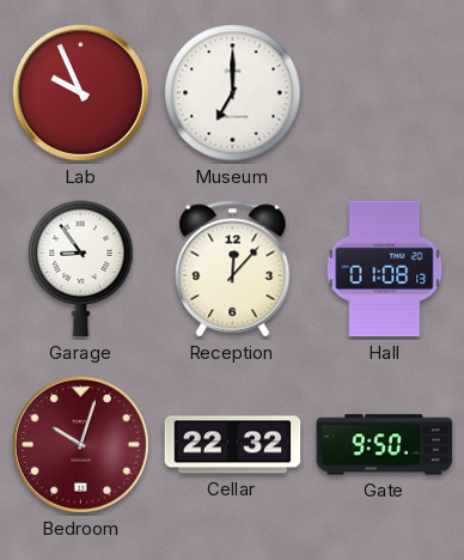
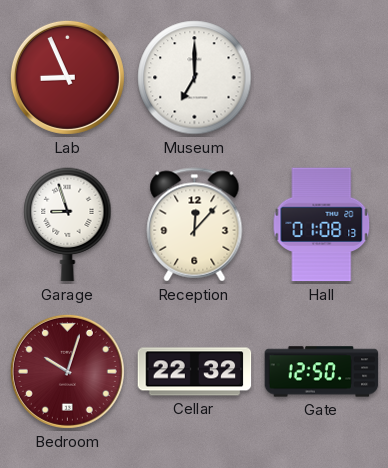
Lab: 9:56 -> 8:56 (67, 77)
Garage: 8:54 -> 8:57 (68, 225)
Gate: 9:50 -> 12:50 (322, 372)
